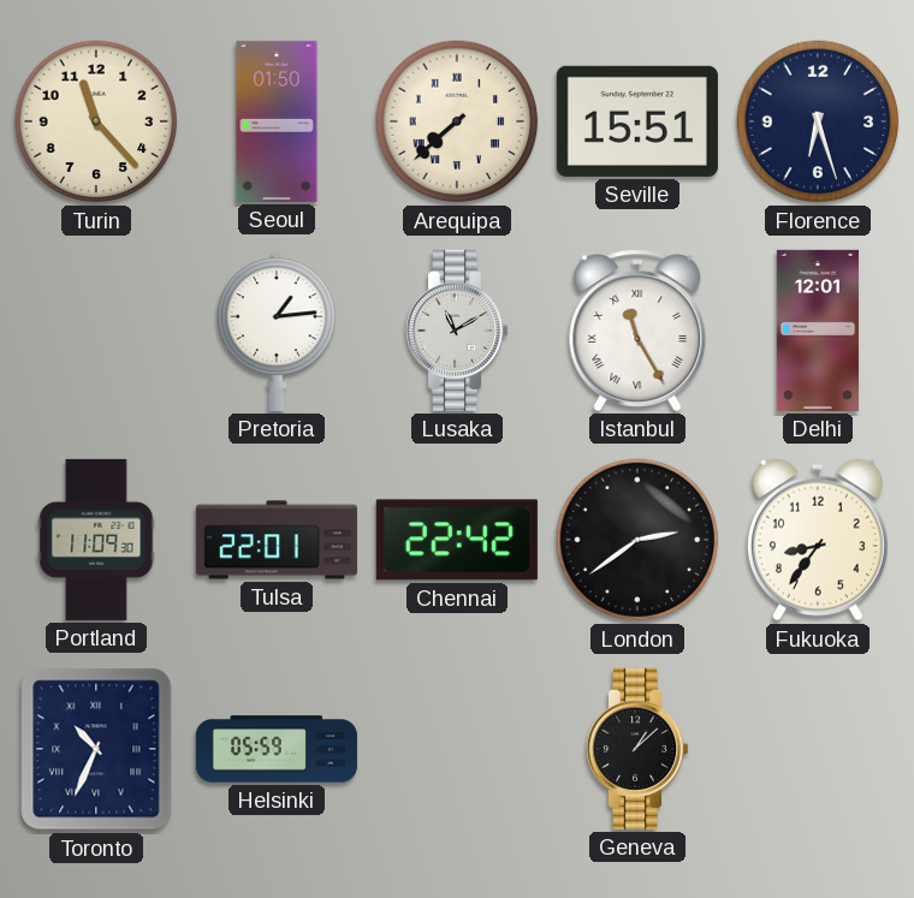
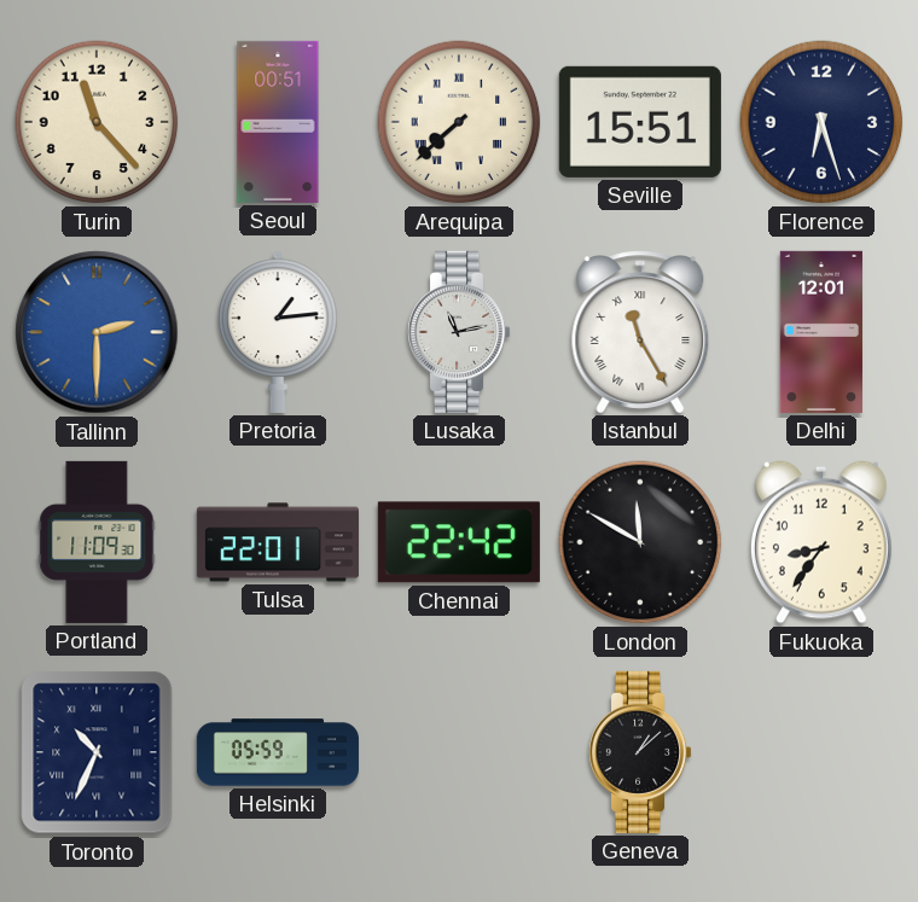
Seoul: 01:50 -> 00:51 (278, 122)
Tallinn: none -> 2:30 (97, 332)
Lusaka: 11:10 -> 11:13 (460, 332)
London: 2:39 -> 11:50 (640, 542)
